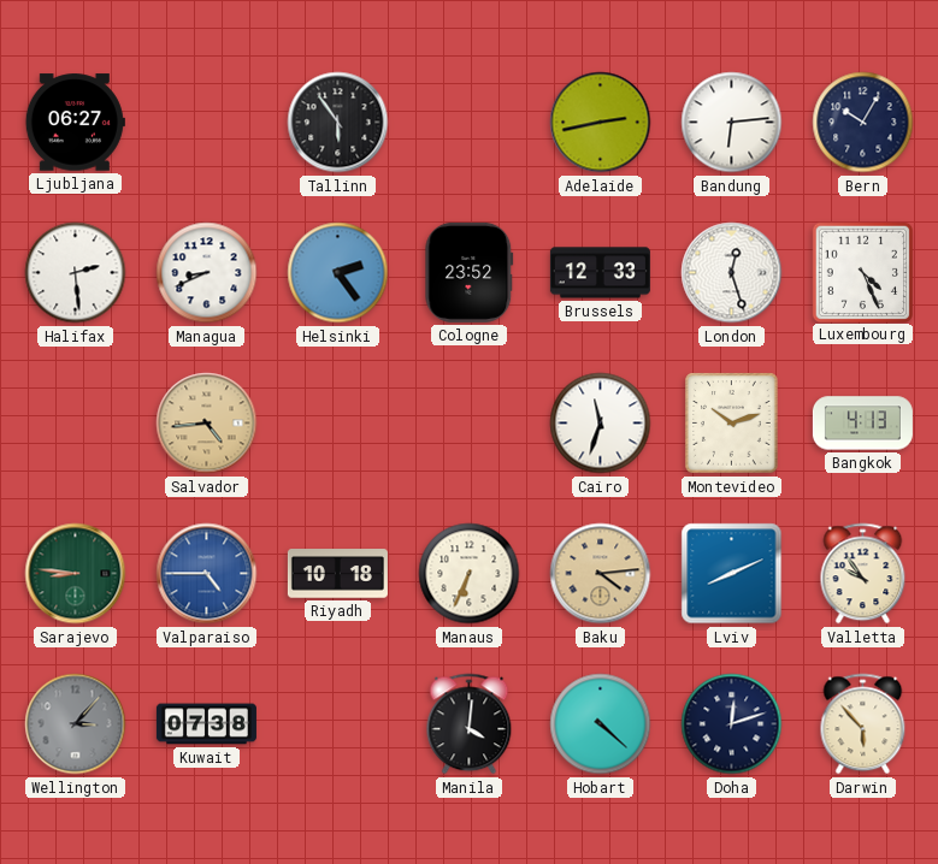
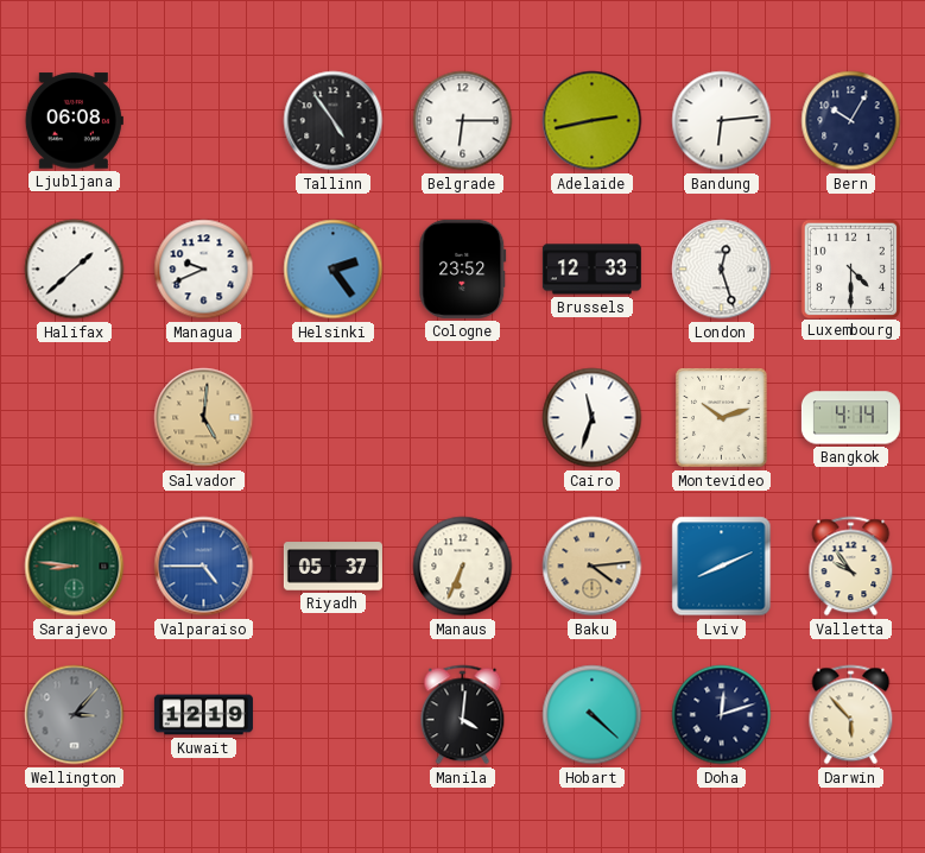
Ljubljana: 06:27 -> 06:08 (74, 121)
Tallinn: 5:54 -> 4:54 (334, 121)
Belgrade: none -> 6:15 (463, 121)
Halifax: 2:29 -> 1:38 (75, 270)
Managua: 8:41 -> 9:41 (204, 270)
Luxembourg: 4:26 -> 4:30 (850, 268)
Salvador: 4:44 -> 5:01 (204, 418)
Bangkok: 4:13 -> 4:14 (850, 418)
Riyadh: 10:18 -> 05:37 (332, 567)
Kuwait: 07:38 -> 12:19 (203, 715)
